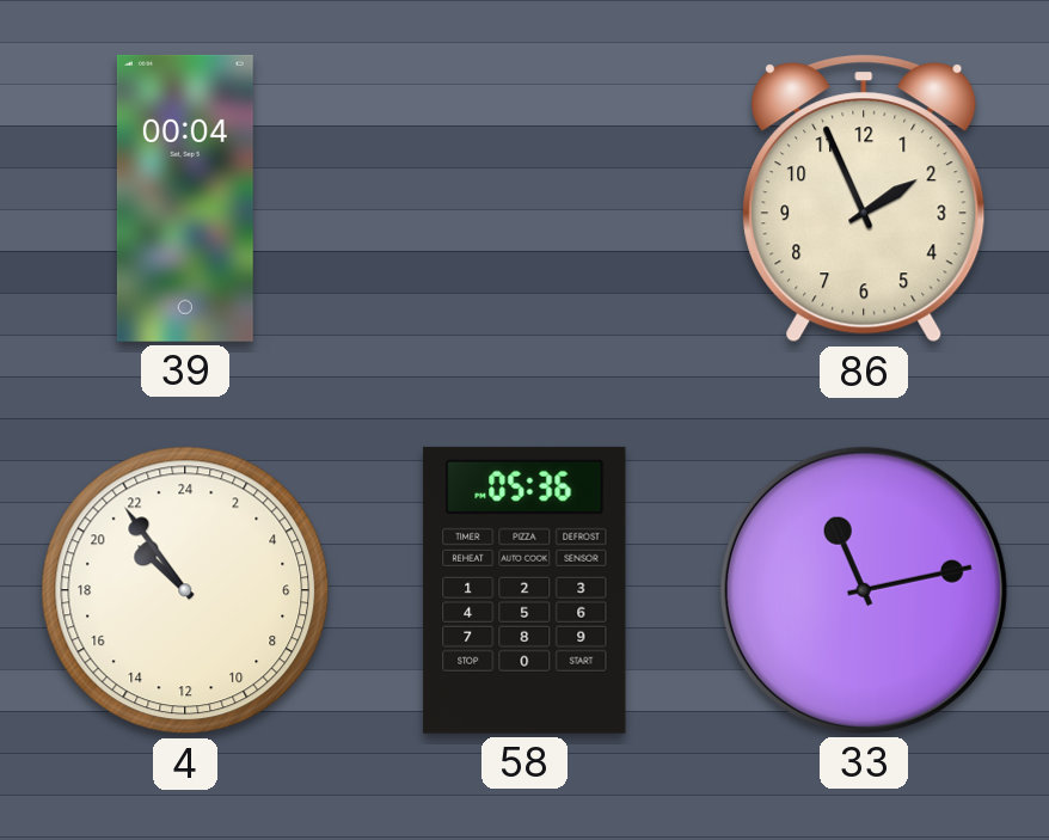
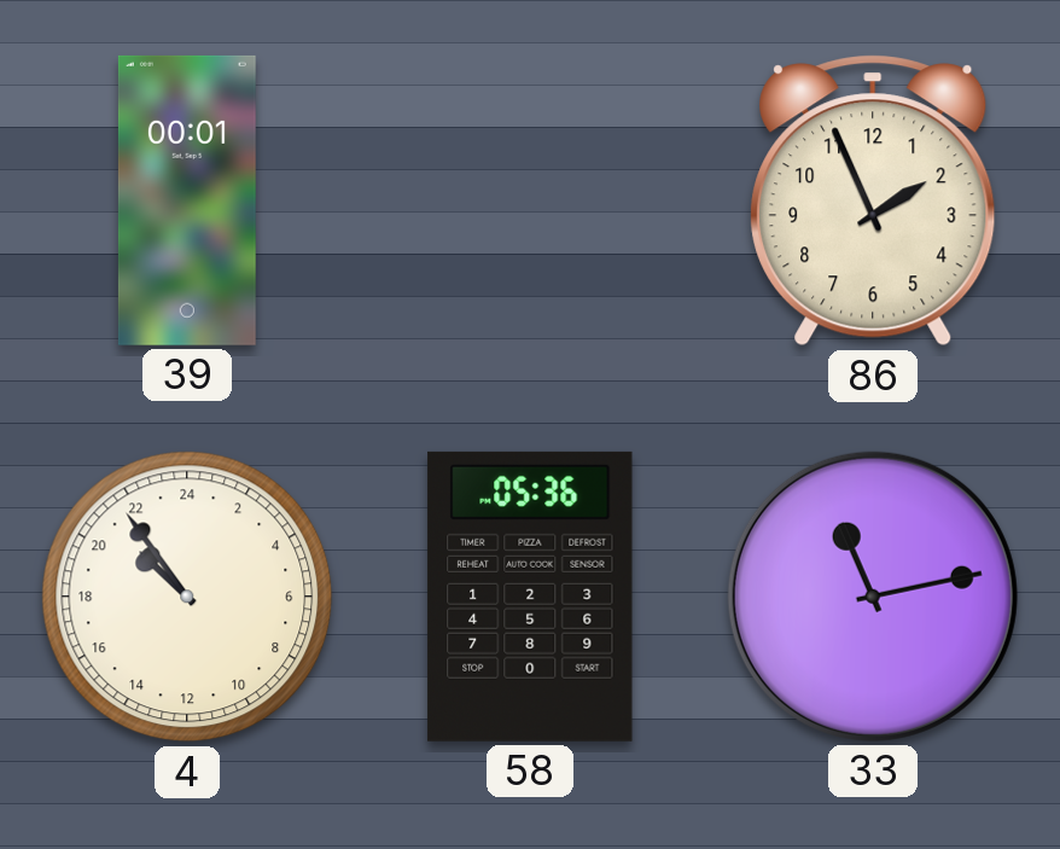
39: 00:04 -> 00:01 (187, 200)
